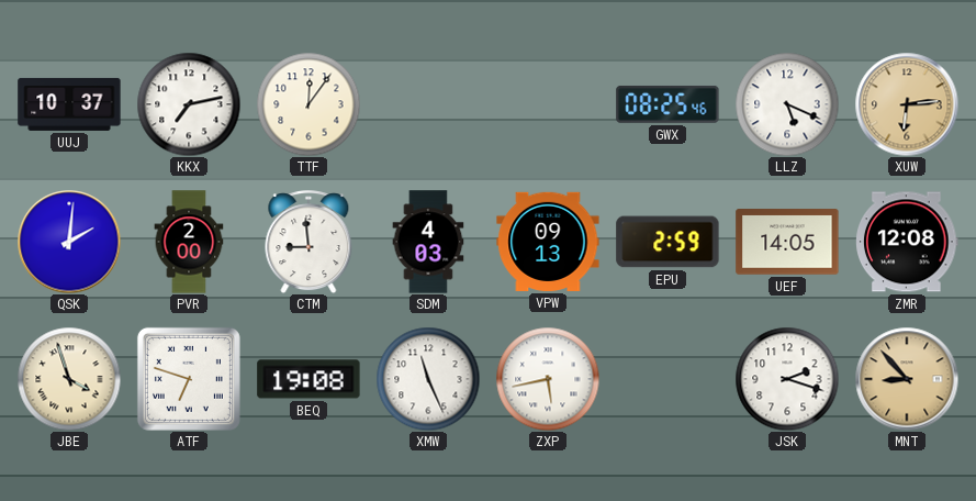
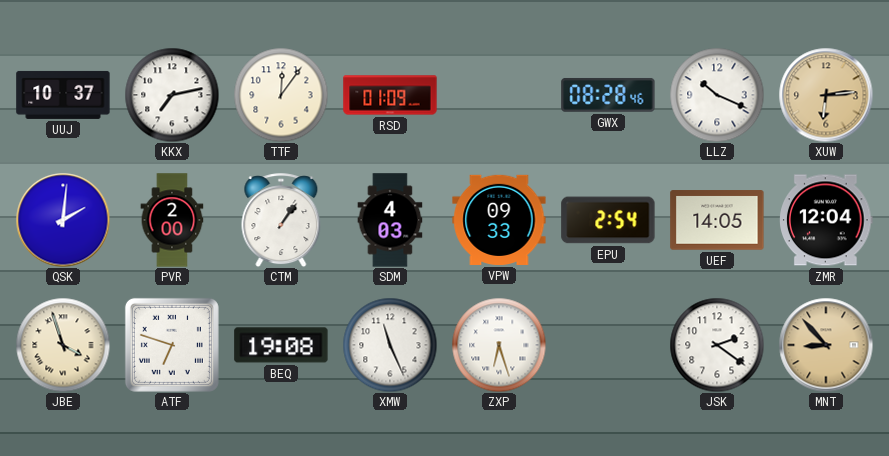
RSD: none -> 01:09 (390, 95)
GWX: 08:25 -> 08:28 (608, 95)
LLZ: 5:19 -> 10:19 (717, 95)
CTM: 8:59 -> 1:06 (281, 220)
VPW: 09:13 -> 09:33 (499, 220)
EPU: 2:59 -> 2:54 (608, 220)
ZMR: 12:08 -> 12:04 (827, 220)
ZXP: 5:43 -> 6:27 (499, 345)
JSK: 2:18 -> 2:21 (717, 345)
